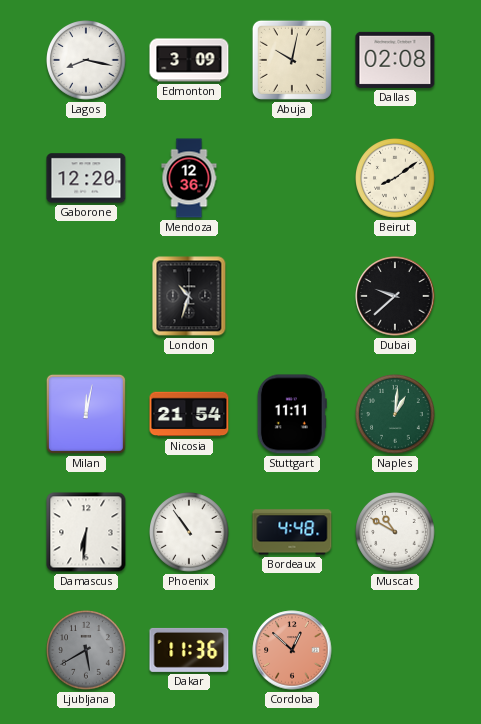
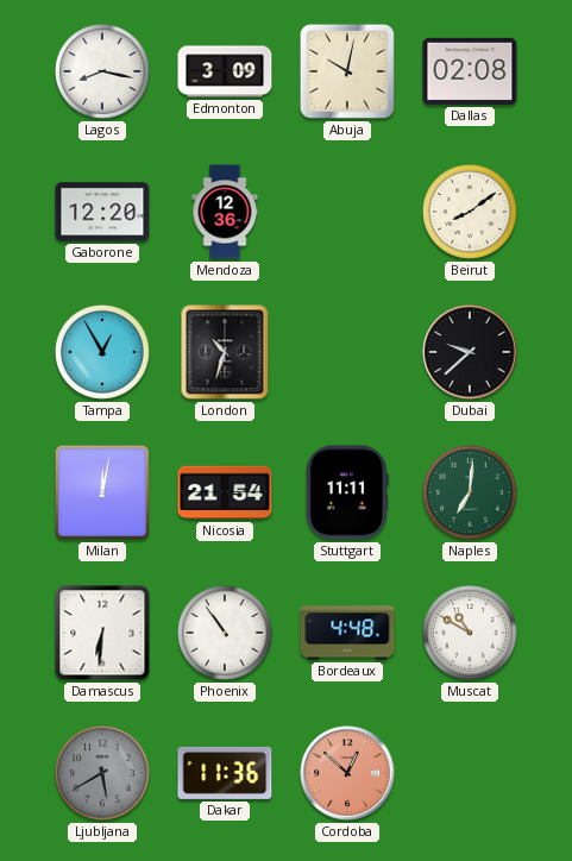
Tampa: none -> 12:55 (102, 352)
Naples: 1:01 -> 7:01 (470, 492)
